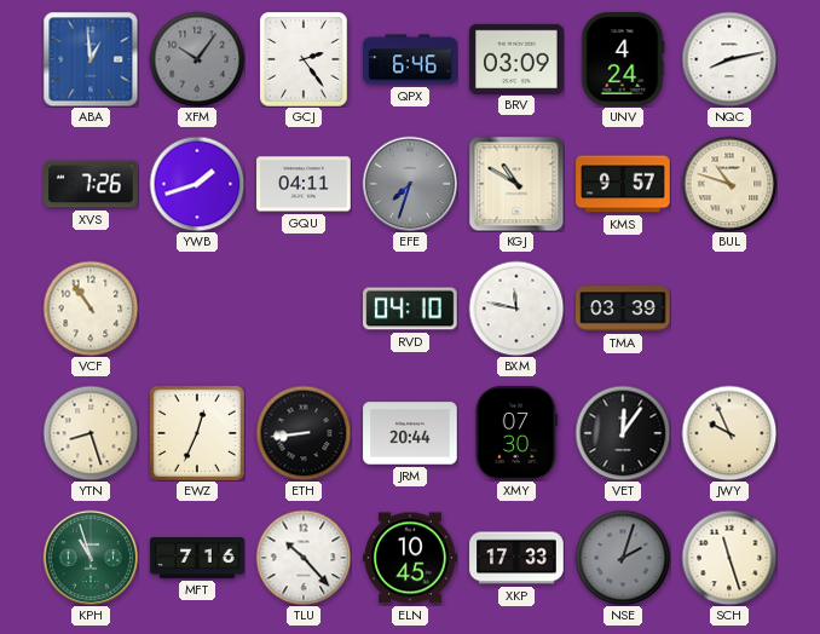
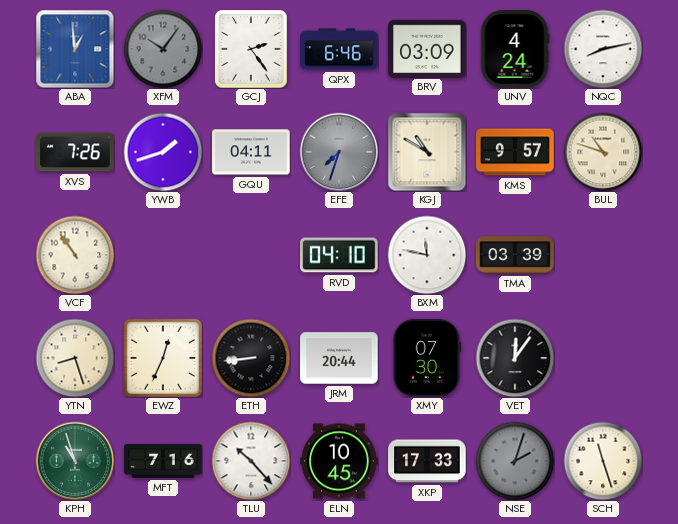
JWY: 9:56 -> none (729, 433)
